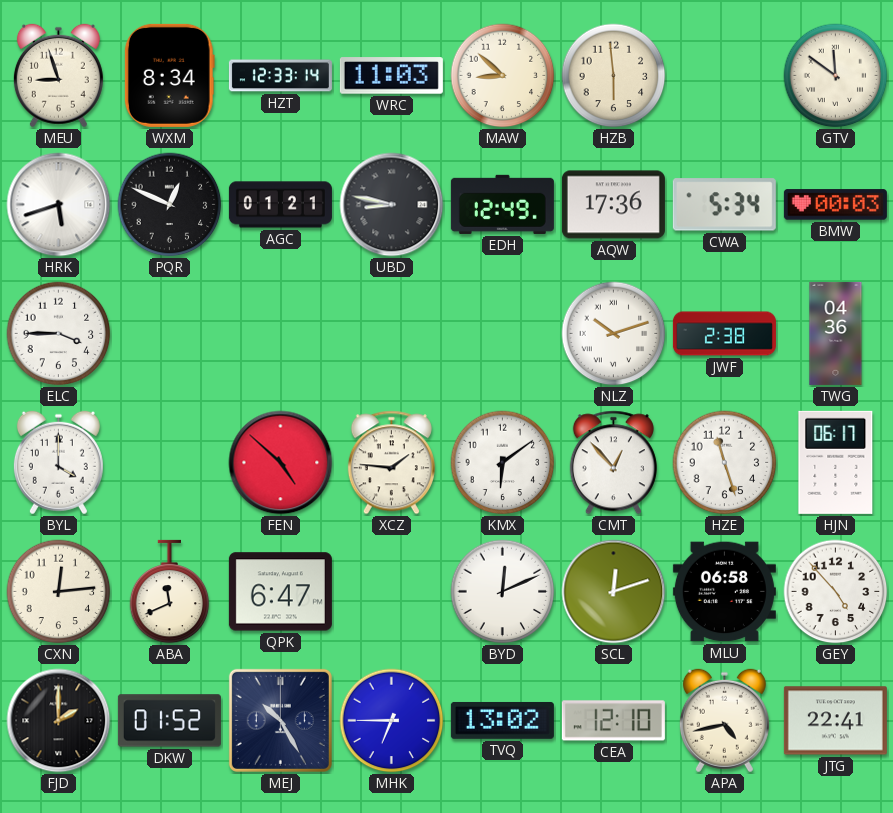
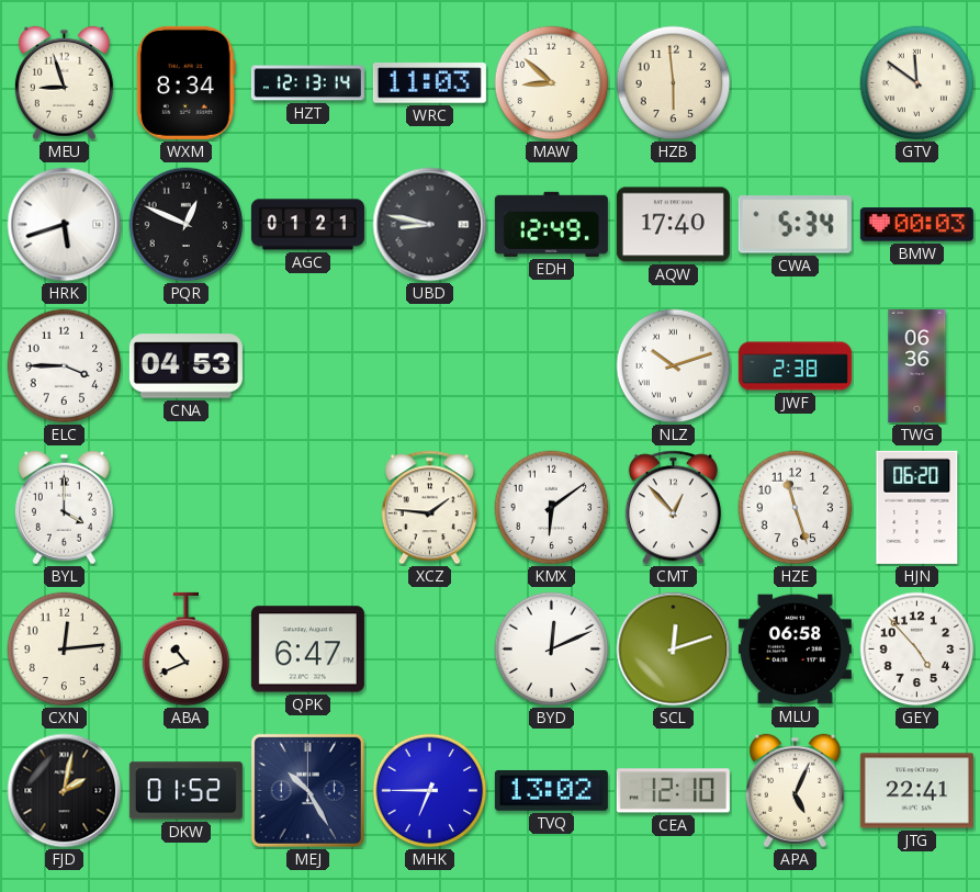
HZT: 12:33 -> 12:13 (307, 83)
AQW: 17:36 -> 17:40 (673, 225)
CNA: none -> 04:53 (185, 366)
TWG: 04:36 -> 06:36 (917, 365)
FEN: 4:52 -> none (281, 463)
HJN: 06:17 -> 06:20 (917, 507)
ABA: 11:41 -> 10:41 (187, 650)
FJD: 2:00 -> 2:02 (65, 791)
APA: 4:43 -> 5:04 (795, 791)
